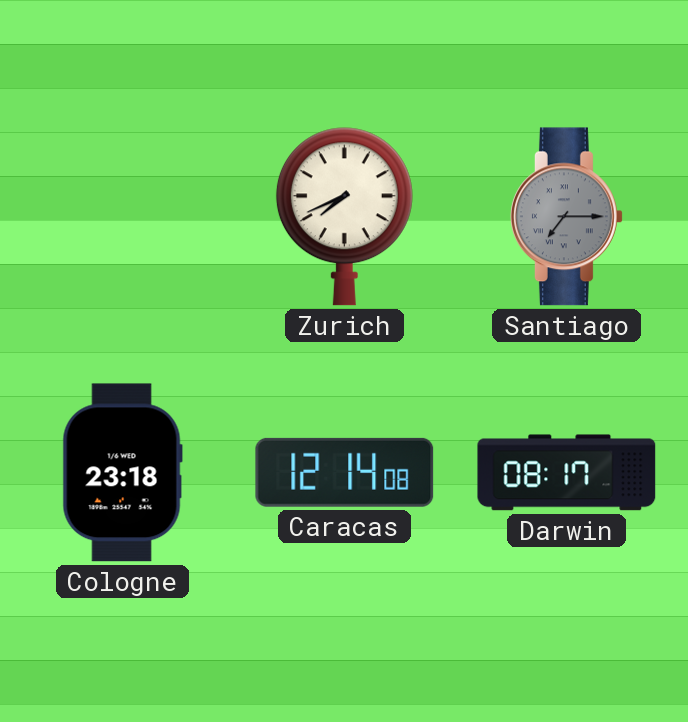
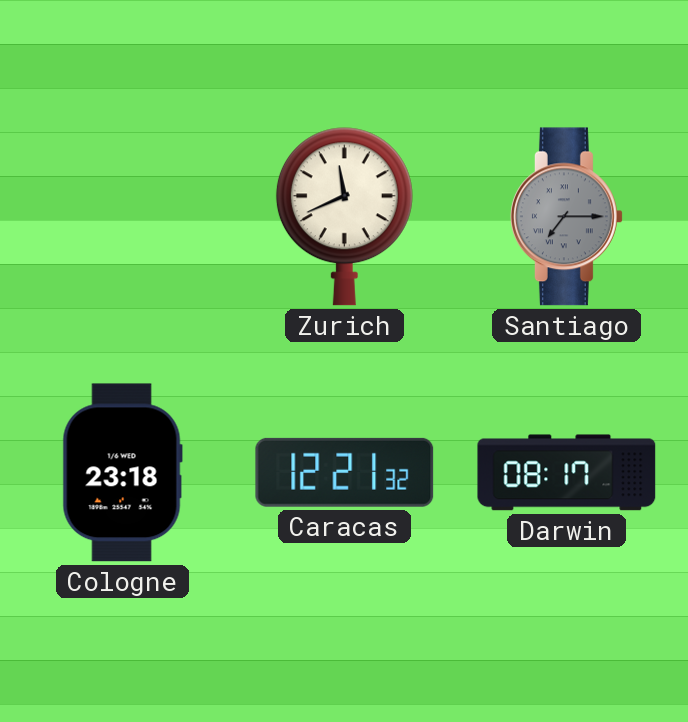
Zurich: 7:41 -> 11:41 (344, 217)
Caracas: 12:14 -> 12:21 (345, 472)
